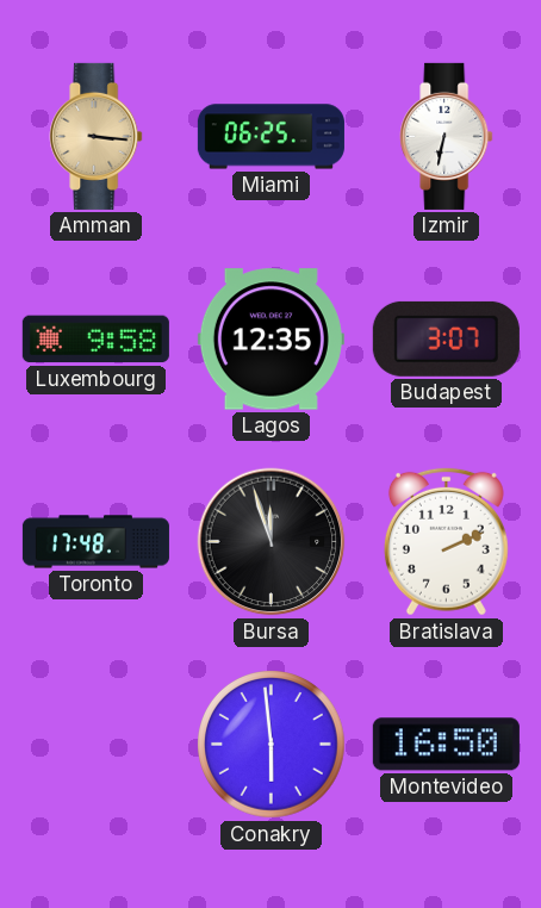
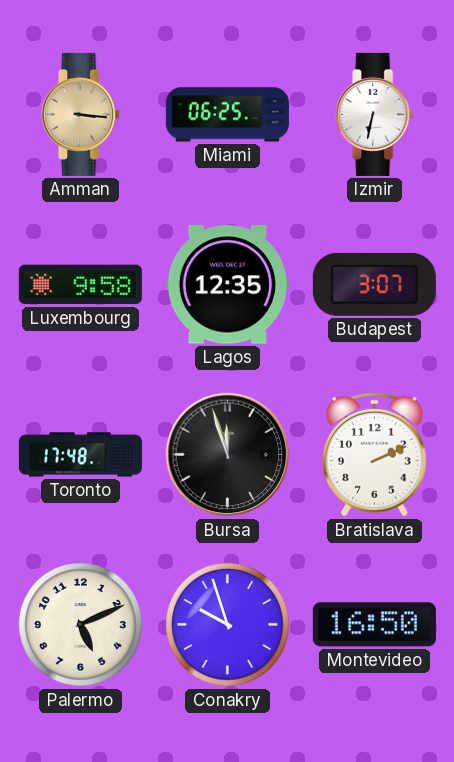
Palermo: none -> 5:11 (81, 625)
Conakry: 5:59 -> 9:57 (228, 625)
